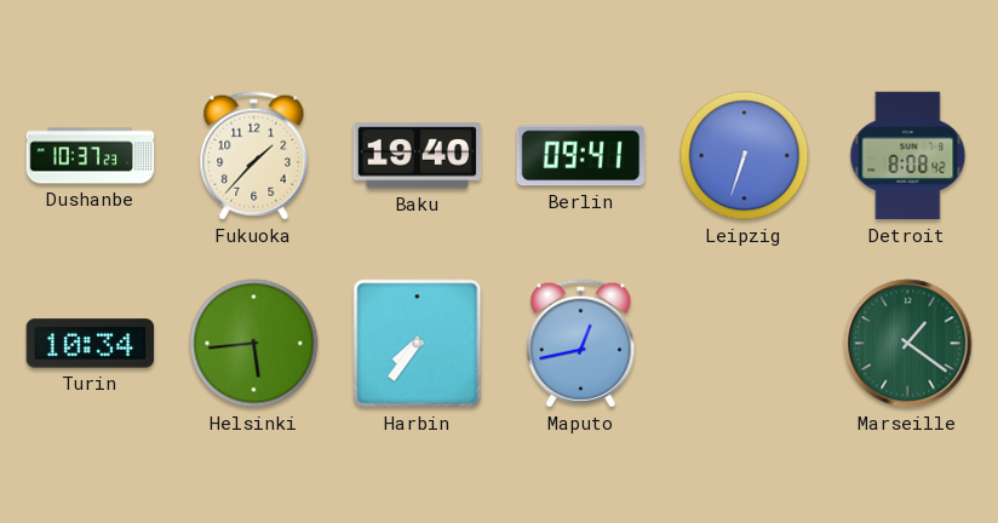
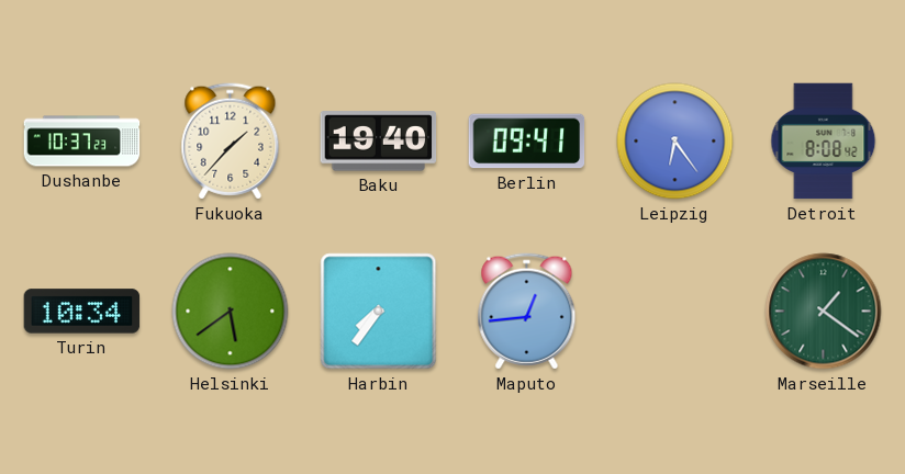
Leipzig: 6:33 -> 6:24 (675, 142)
Helsinki: 5:44 -> 5:39 (231, 312)
Maputo: 12:43 -> 12:44 (527, 312)
